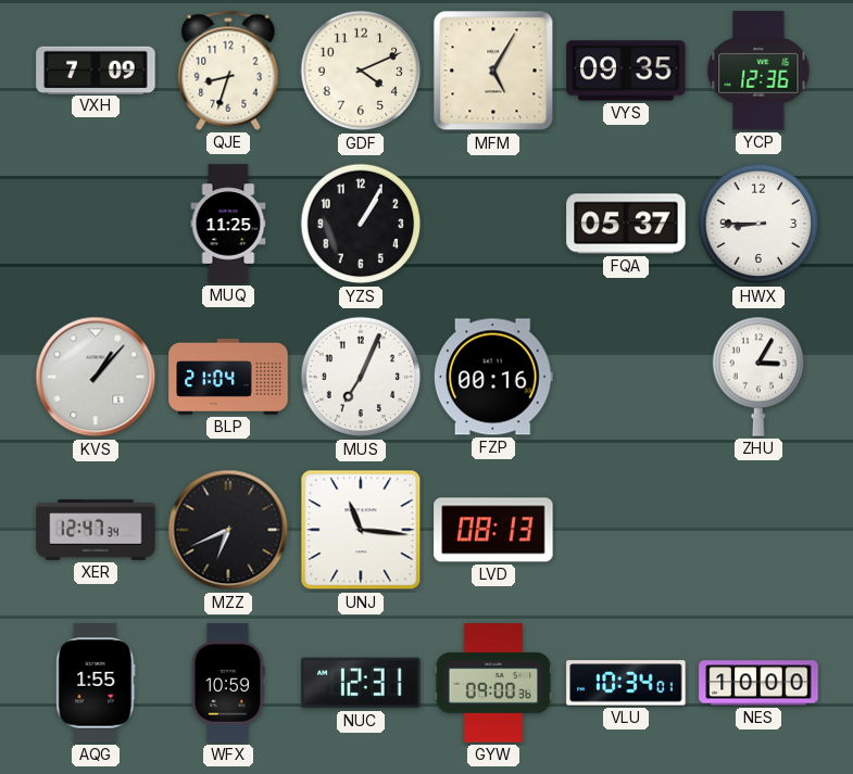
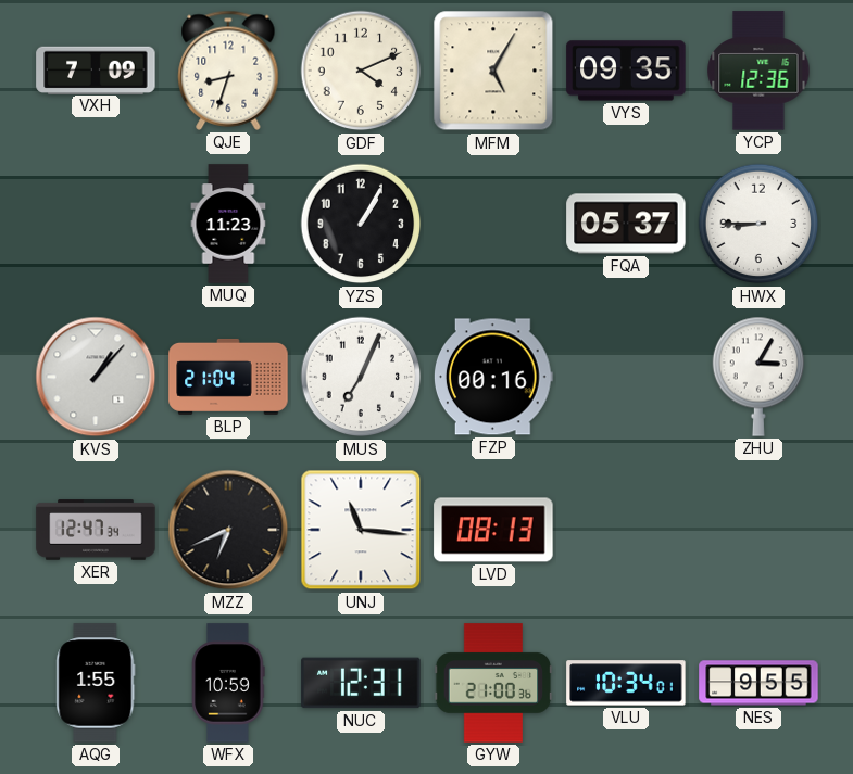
MUQ: 11:25 -> 11:23 (228, 224)
GYW: 09:00 -> 21:00 (493, 683)
NES: 10:00 -> 9:55 (758, 683)
